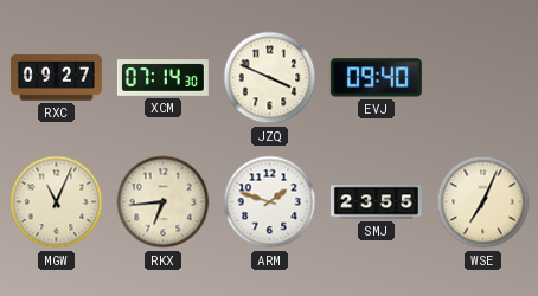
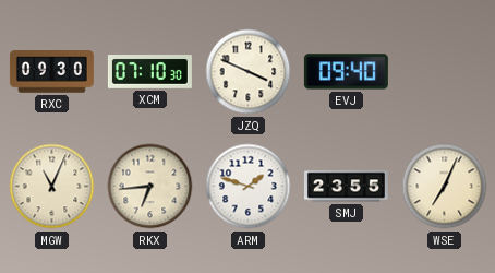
RXC: 09:27 -> 09:30 (51, 72)
XCM: 07:14 -> 07:10 (149, 72)
